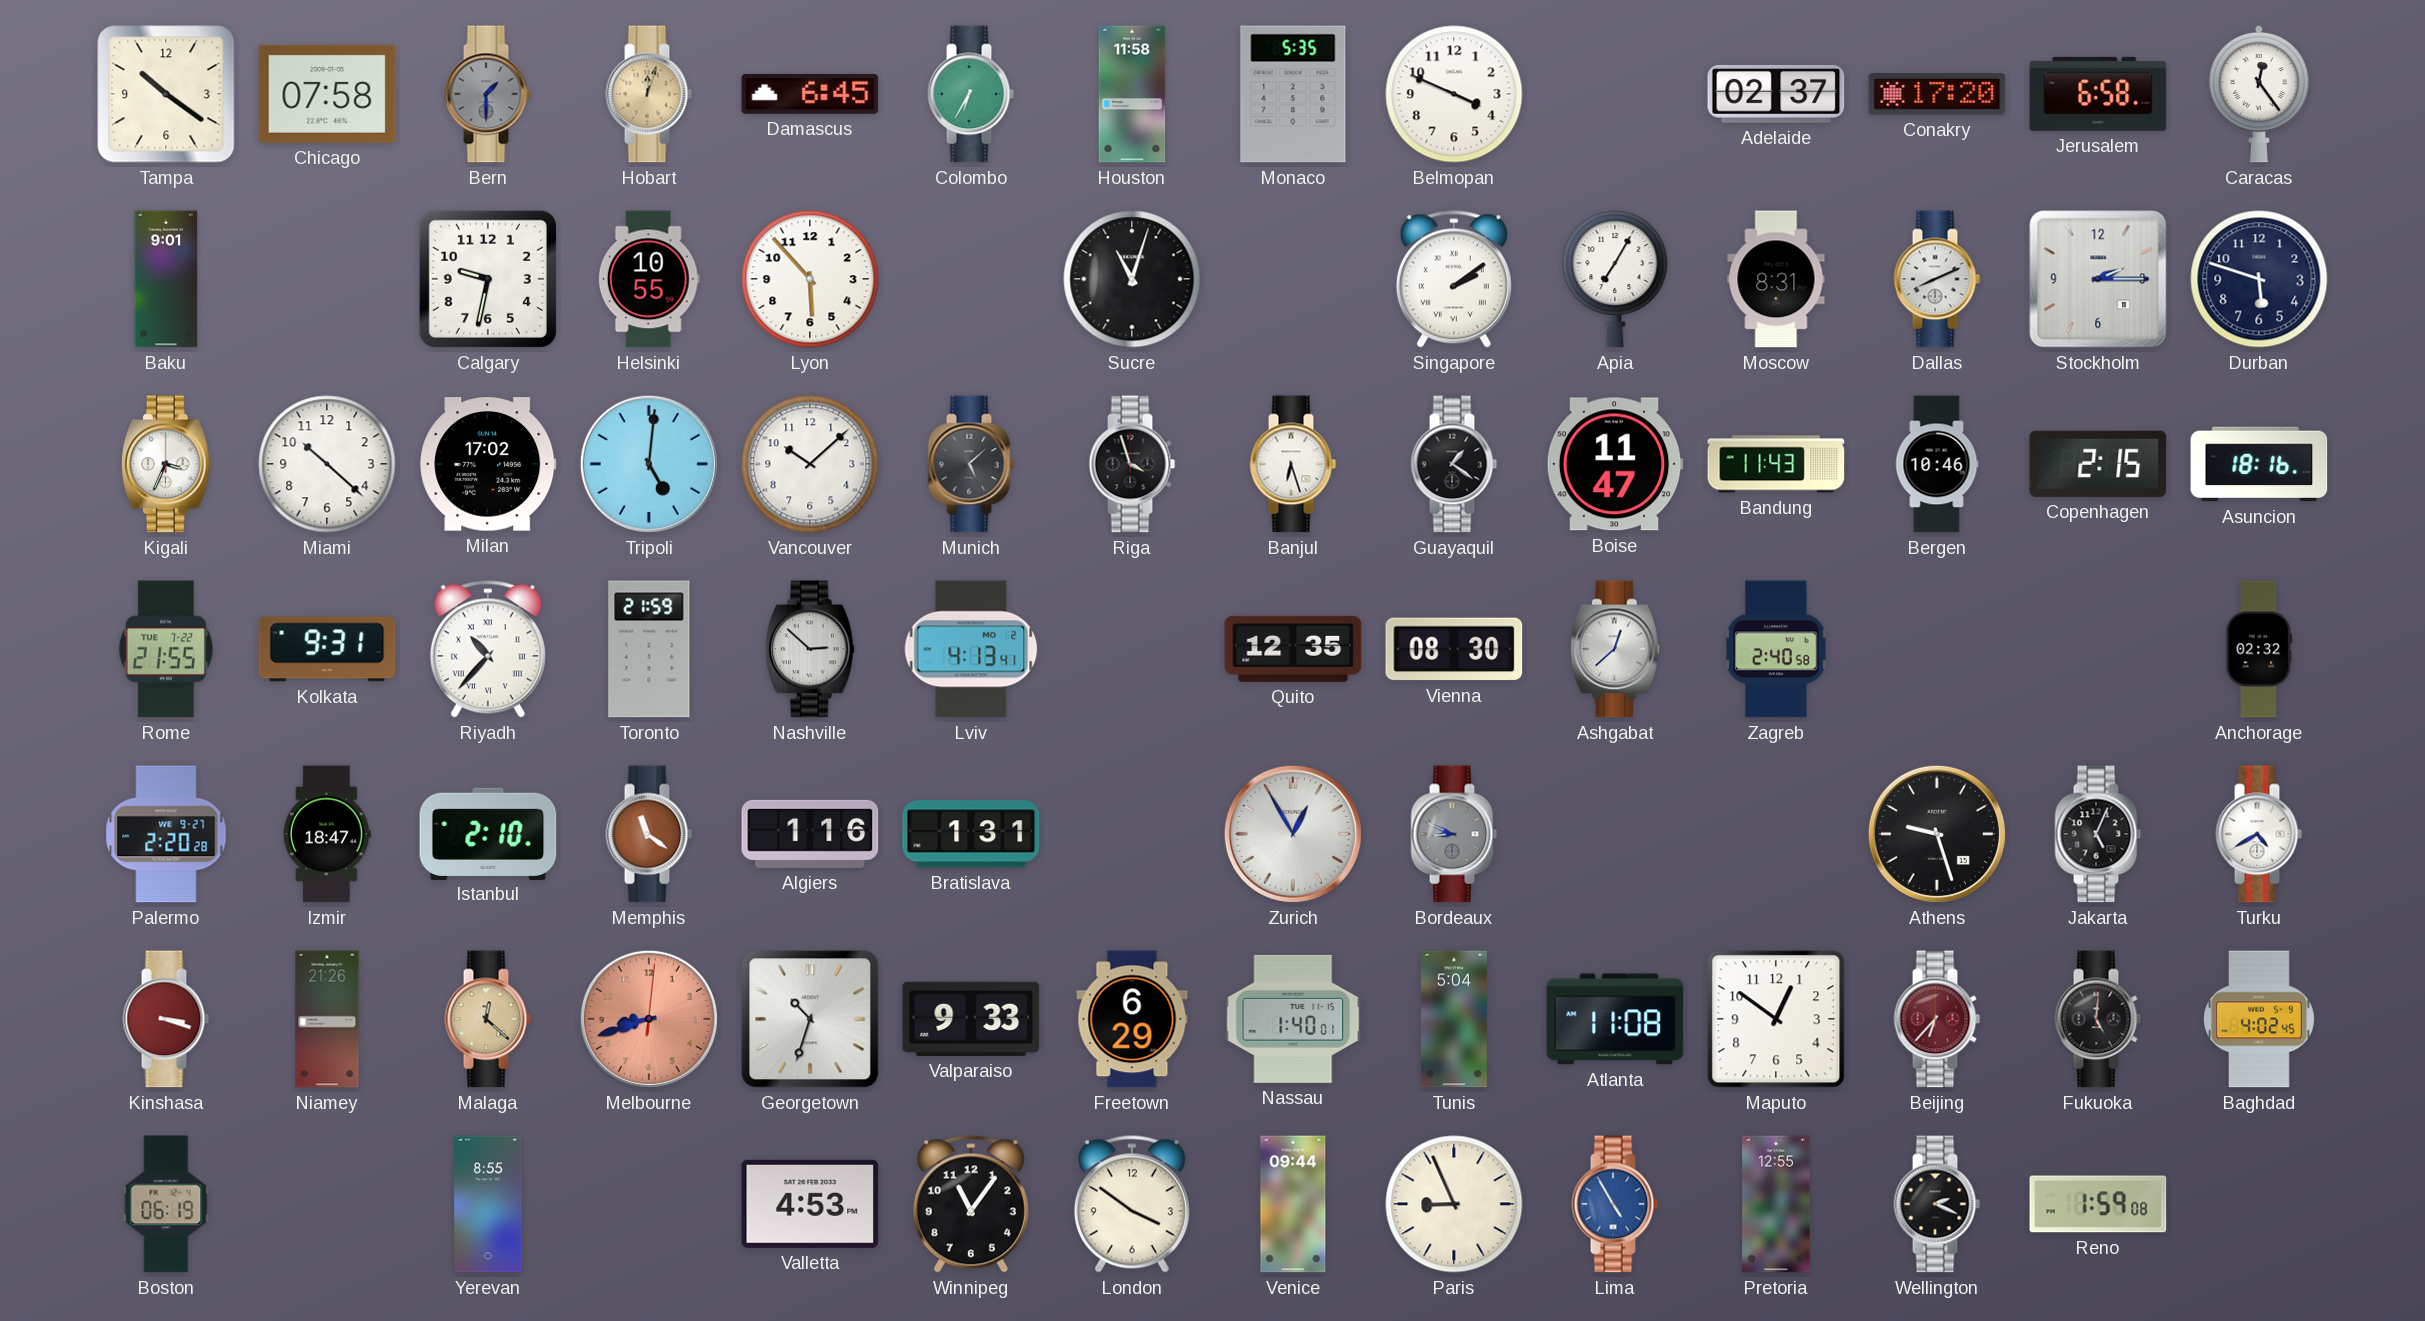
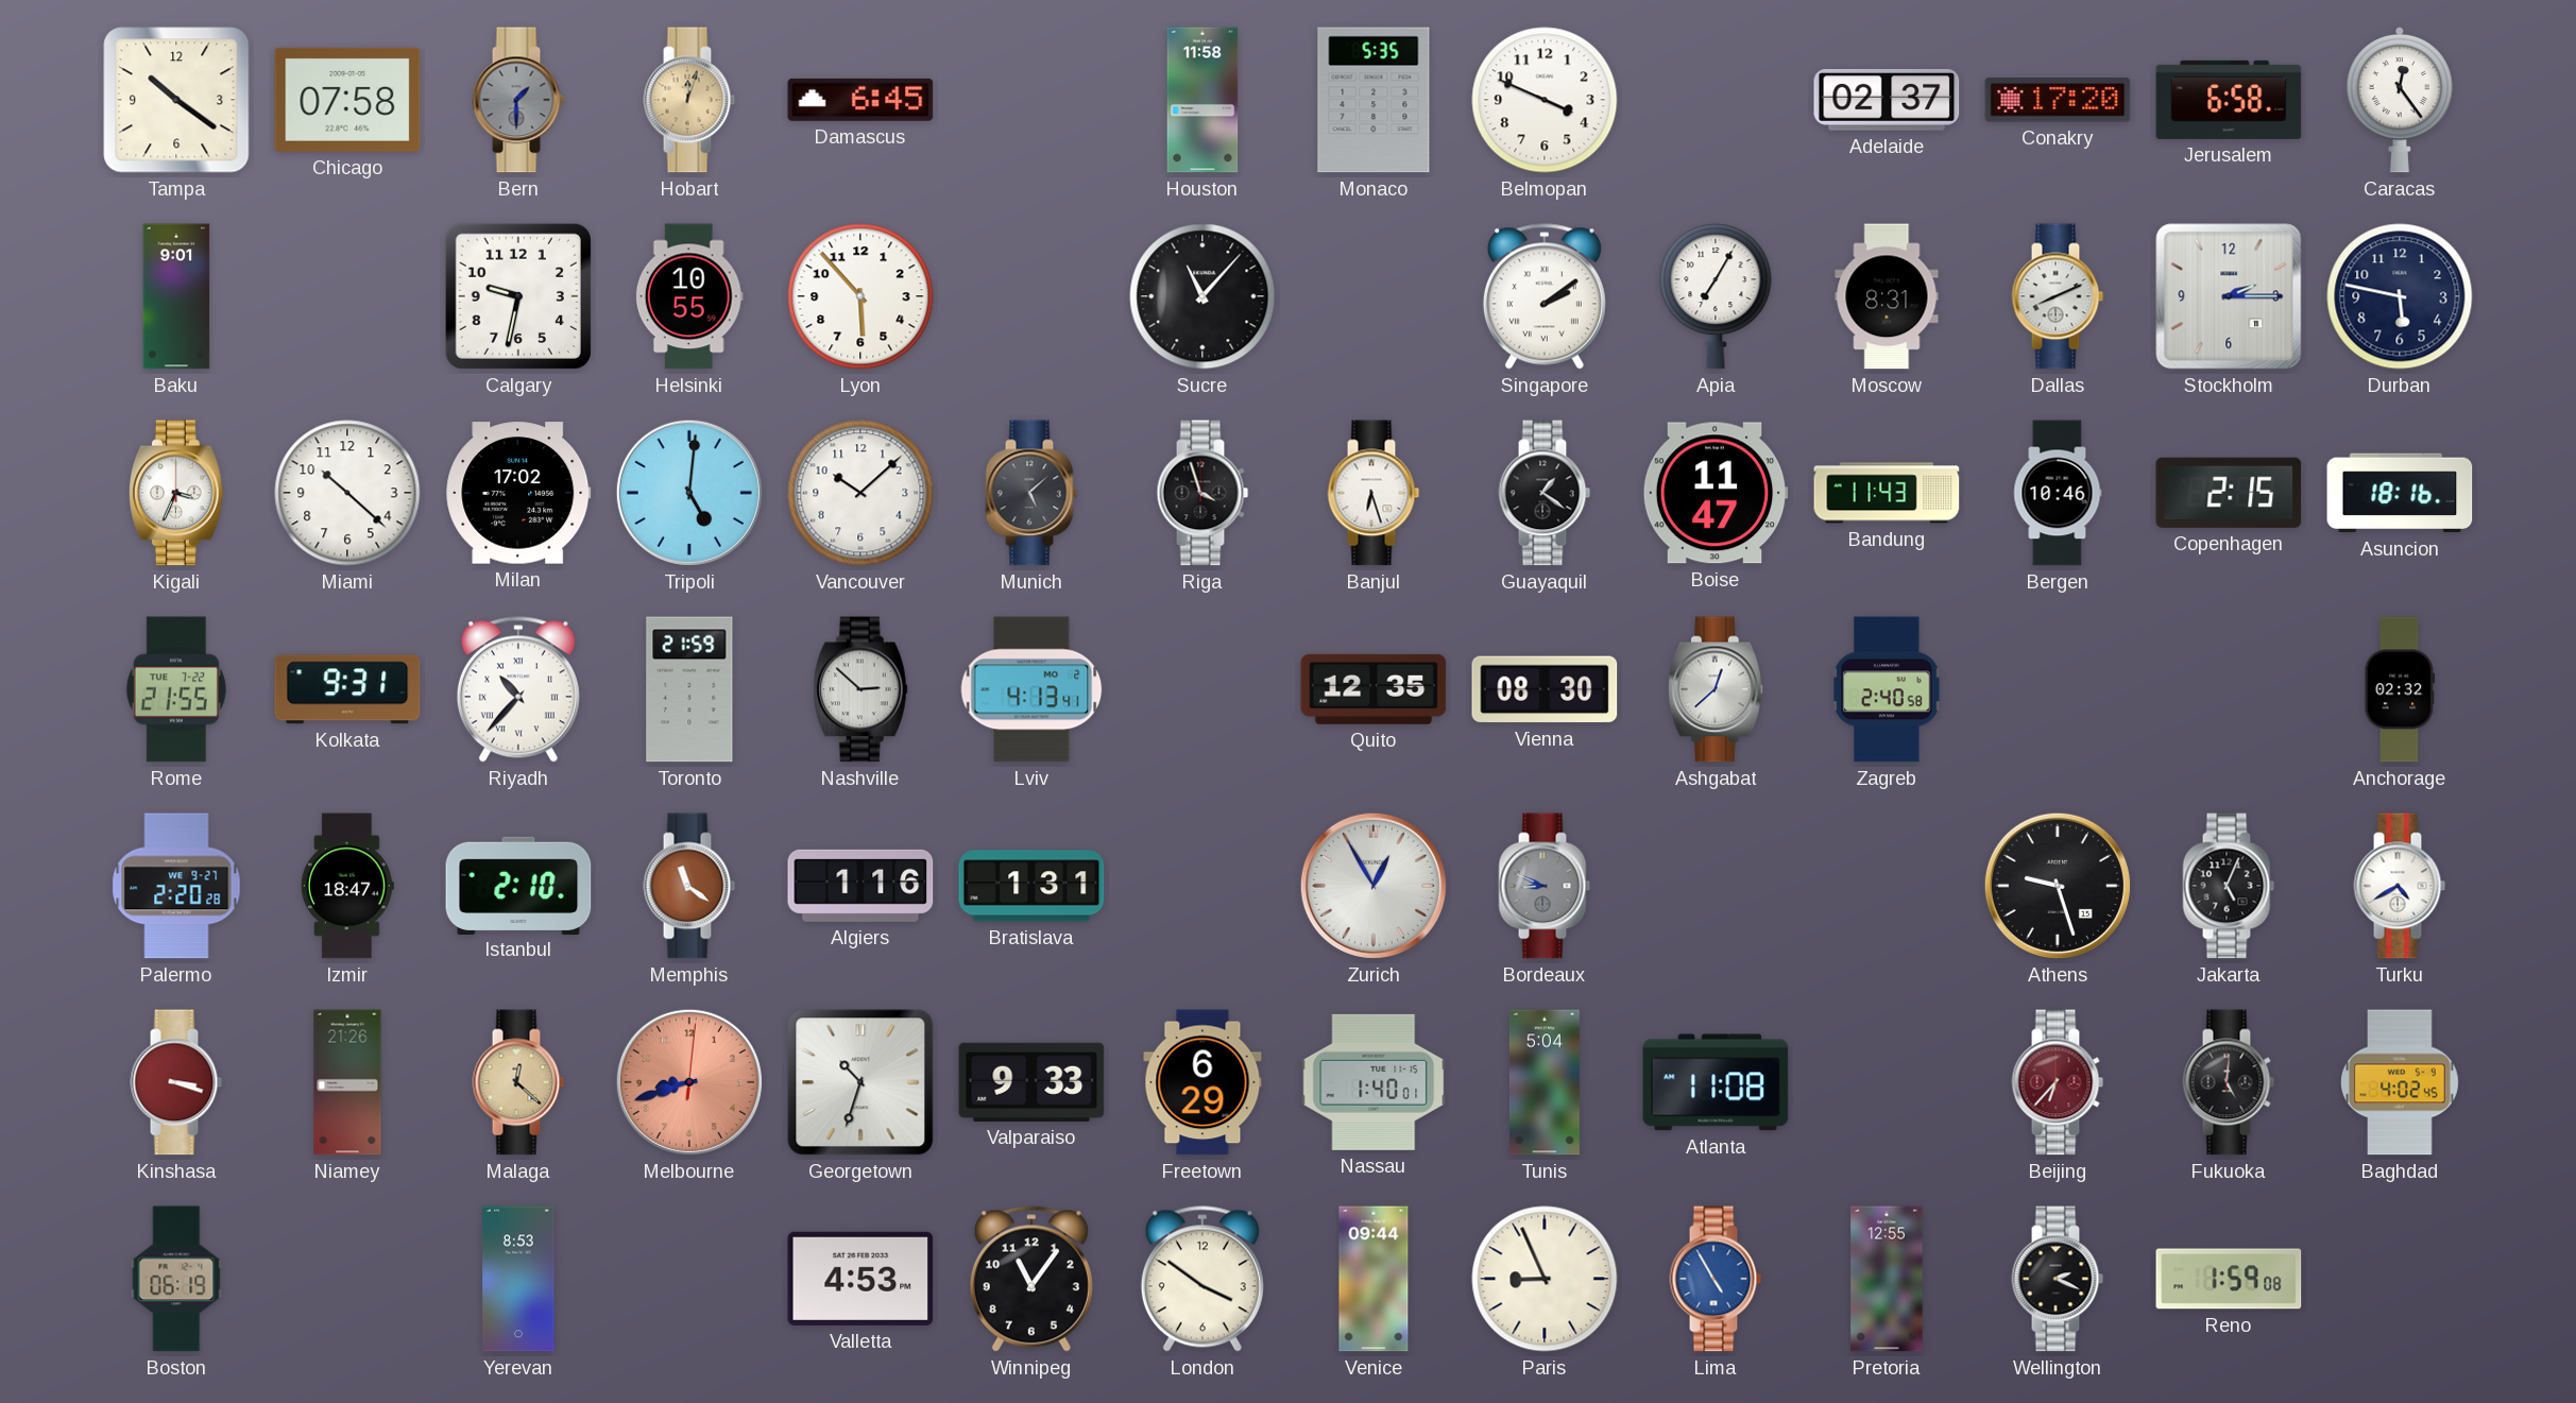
Colombo: 6:35 -> none (971, 94)
Sucre: 11:03 -> 11:07 (1202, 296)
Durban: 5:48 -> 5:47 (2400, 296)
Maputo: 12:51 -> none (1776, 1019)
Yerevan: 8:55 -> 8:53 (518, 1279)
